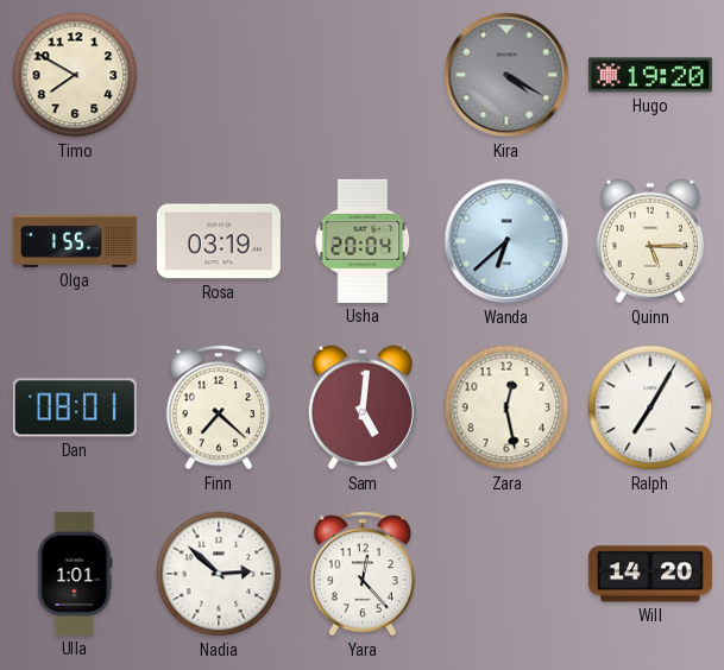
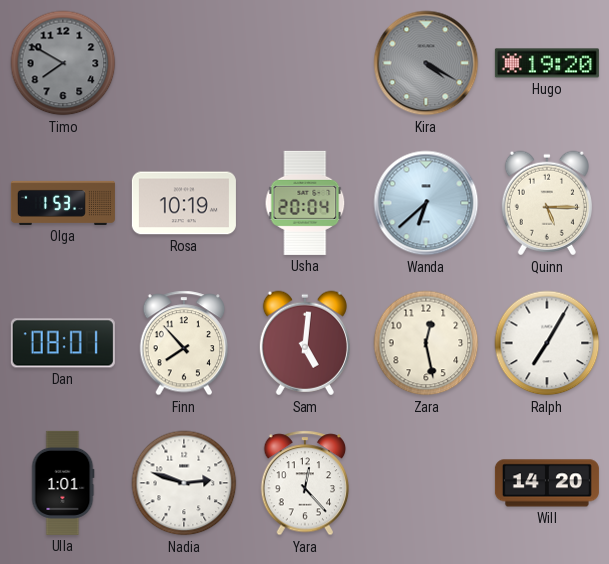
Timo dial: cream -> grey (63, 63)
Olga: 1:55 -> 1:53 (63, 203)
Rosa: 03:19 -> 10:19 (184, 203)
Finn: 7:22 -> 7:53 (184, 343)
Nadia: 2:52 -> 2:48 (184, 483)
